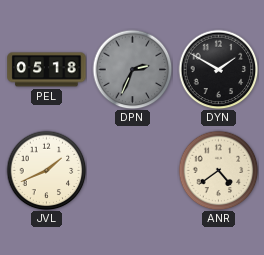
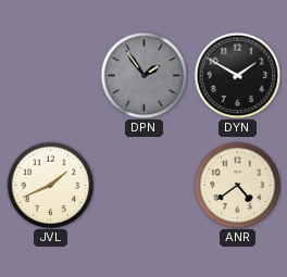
PEL: 05:18 -> none (47, 70)
DPN: 2:34 -> 1:54 (143, 75)
